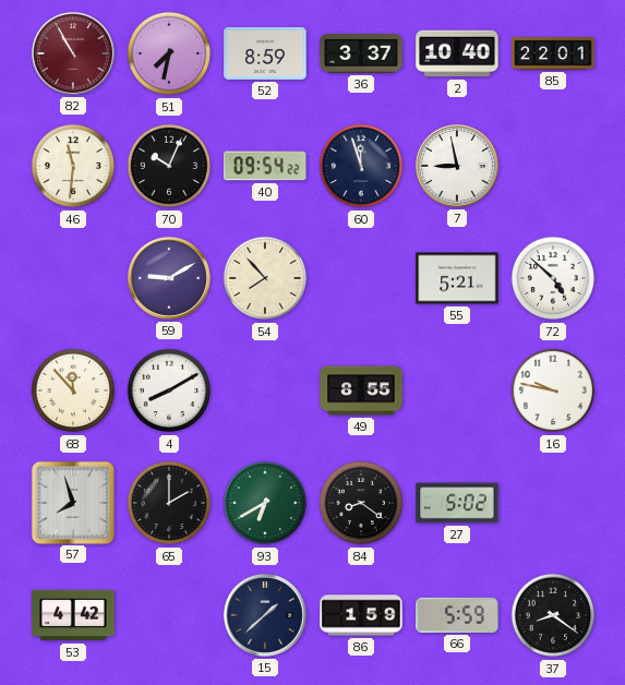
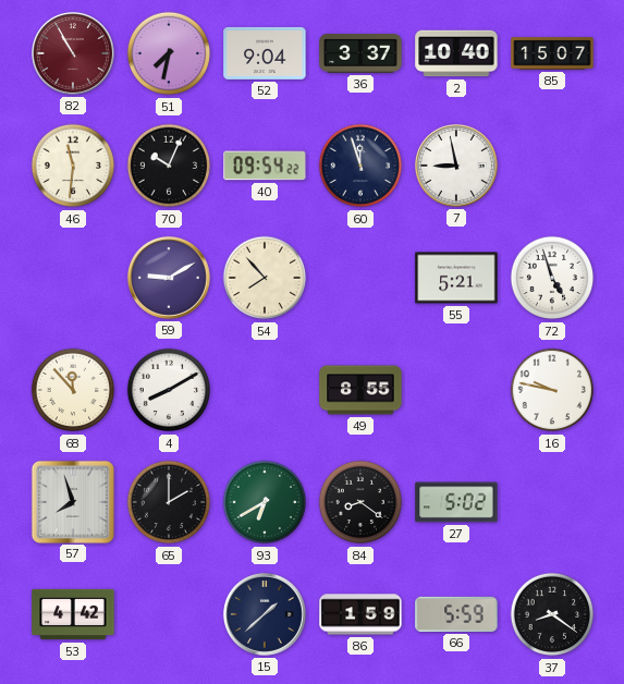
52: 8:59 -> 9:04 (265, 53)
85: 22:01 -> 15:07 (552, 53)
72: 4:52 -> 4:57 (552, 278)
